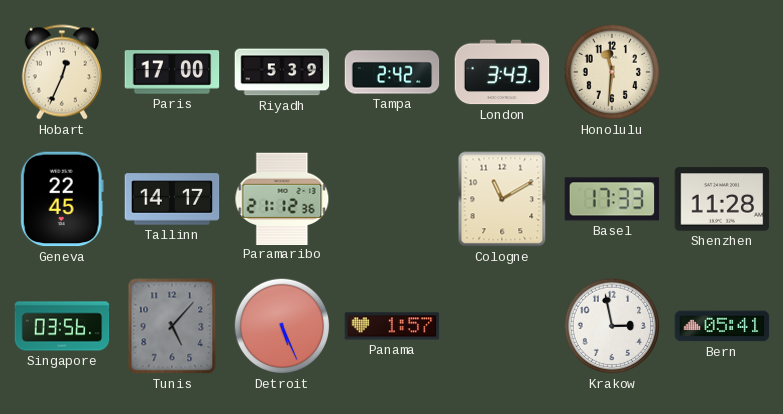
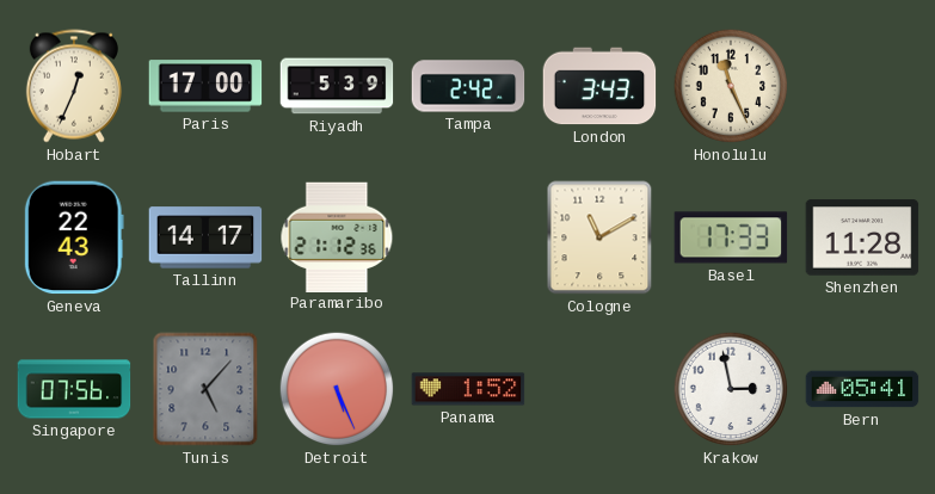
Honolulu: 11:31 -> 11:26 (731, 86)
Geneva: 22:45 -> 22:43 (74, 237)
Singapore: 03:56 -> 07:56 (74, 389)
Panama: 1:57 -> 1:52 (468, 389)
